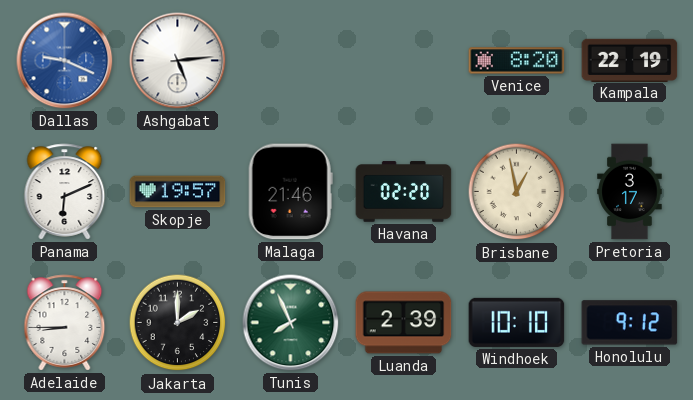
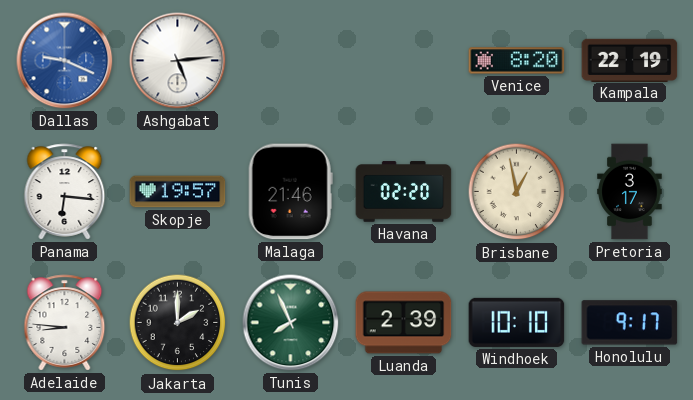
Panama: 6:11 -> 6:16 (65, 192)
Adelaide: 8:45 -> 8:46 (65, 323)
Honolulu: 9:12 -> 9:17 (630, 323)
